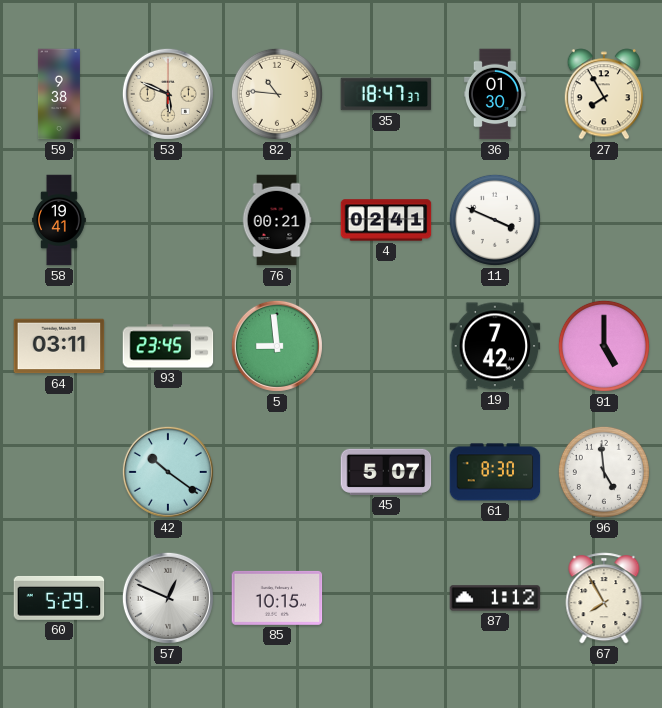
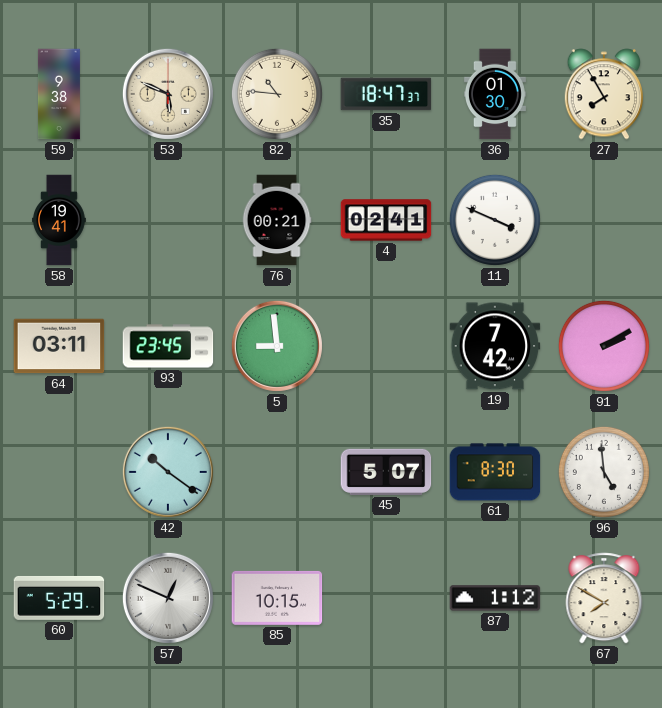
91: 5:00 -> 2:10 (604, 346)
67: 7:55 -> 7:50 (604, 598)
